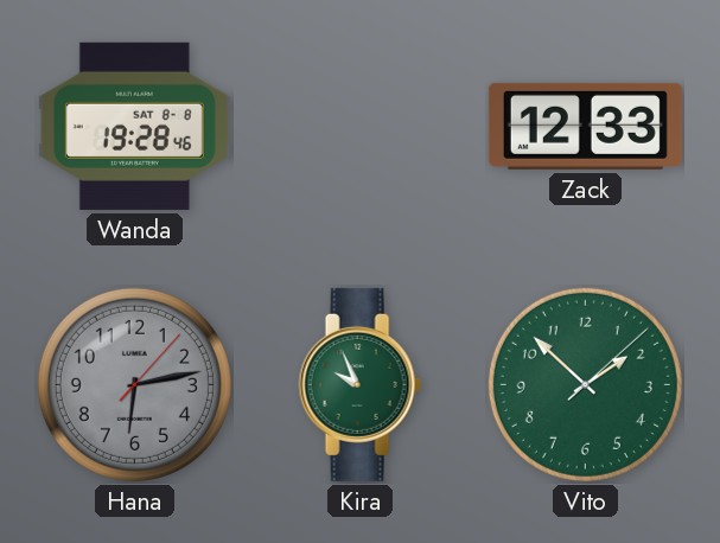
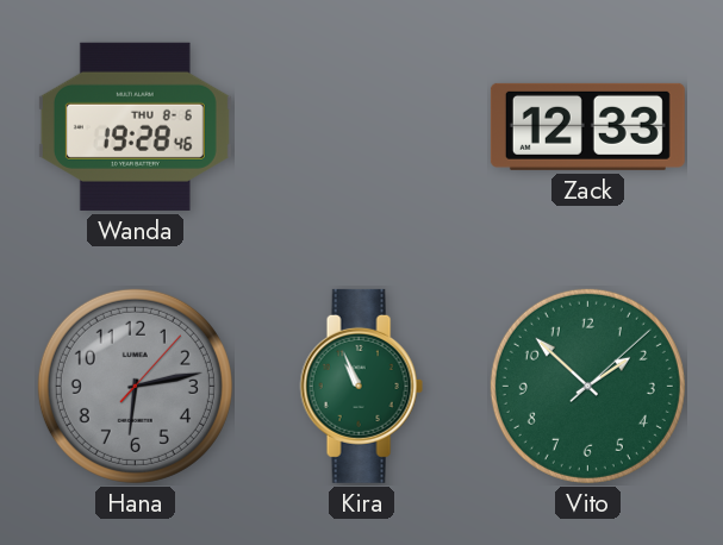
Wanda date: SAT 8-8 -> THU 8-6 (135, 126)
Kira: 9:56 -> 10:56 (361, 386)
